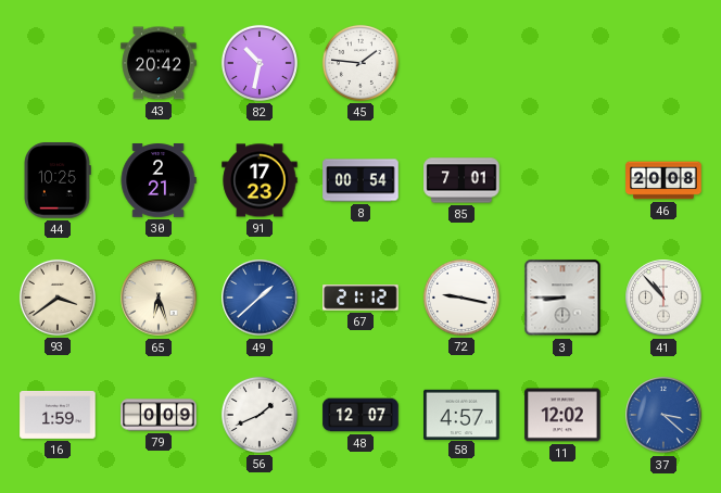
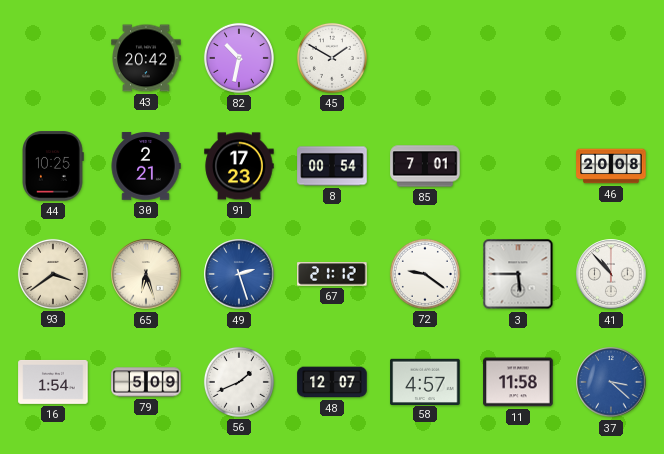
45: 1:46 -> 1:50 (332, 58)
49: 1:38 -> 2:27 (239, 274)
72: 9:17 -> 9:21 (425, 274)
3: 8:45 -> 5:45 (518, 274)
16: 1:59 -> 1:54 (53, 382)
79: 0:09 -> 5:09 (146, 382)
11: 12:02 -> 11:58 (518, 382)
